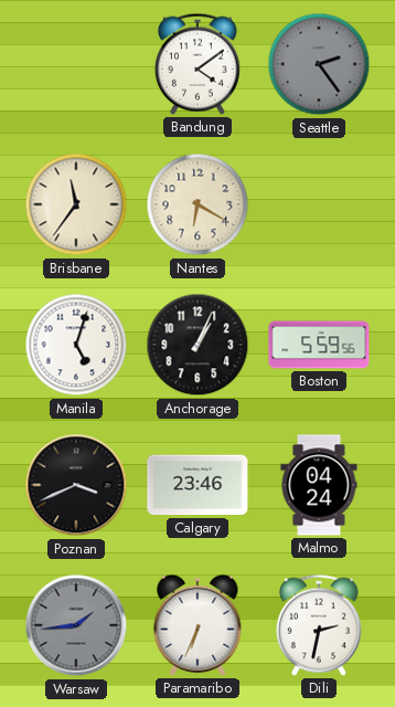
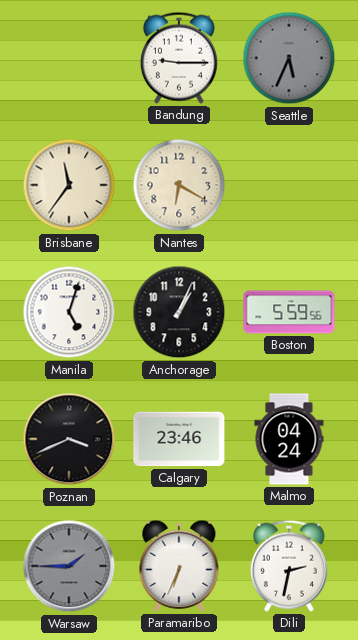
Bandung: 4:09 -> 9:15 (179, 58)
Seattle: 2:24 -> 5:34 (289, 58)
Warsaw: 1:44 -> 1:45 (69, 566)
